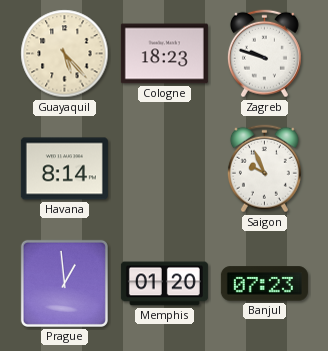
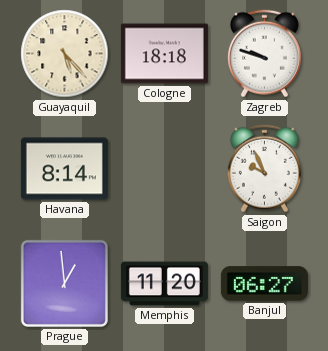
Cologne: 18:23 -> 18:18 (164, 54)
Memphis: 01:20 -> 11:20 (164, 284)
Banjul: 07:23 -> 06:27 (264, 284)
